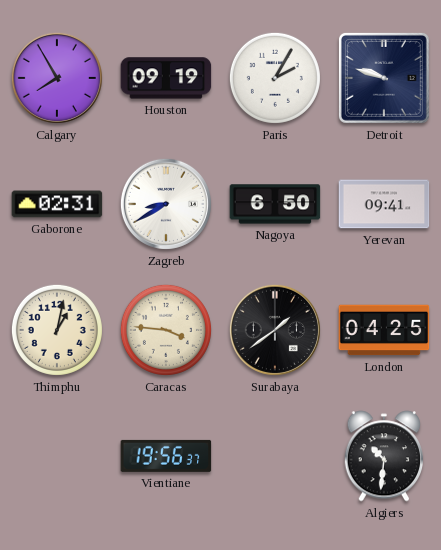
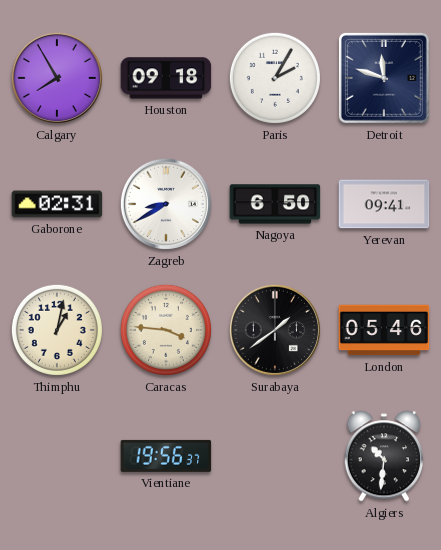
Houston: 09:19 -> 09:18 (166, 78)
Detroit: 9:48 -> 11:48 (384, 78)
London: 04:25 -> 05:46 (384, 330)
